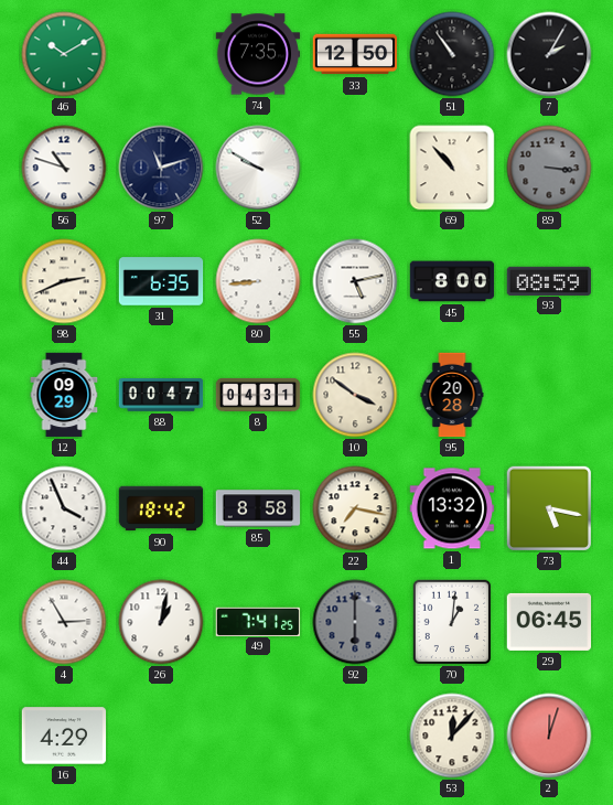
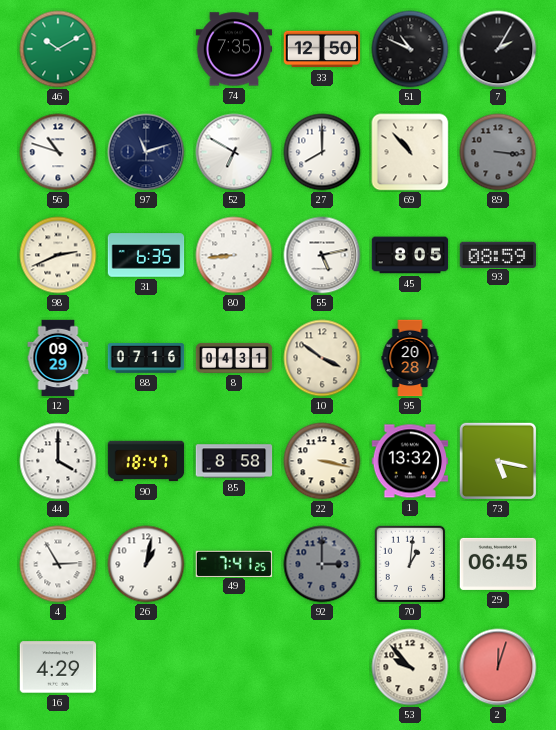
51: 10:54 -> 10:49 (410, 49)
52: 9:50 -> 6:50 (234, 152)
27: none -> 8:00 (322, 152)
45: 8:00 -> 8:05 (410, 255)
88: 00:47 -> 07:16 (146, 358)
44: 3:56 -> 4:00 (58, 461)
90: 18:42 -> 18:47 (146, 461)
22: 7:17 -> 3:17 (322, 461)
92: 6:00 -> 3:00 (322, 564)
53: 12:07 -> 9:53 (410, 667)
